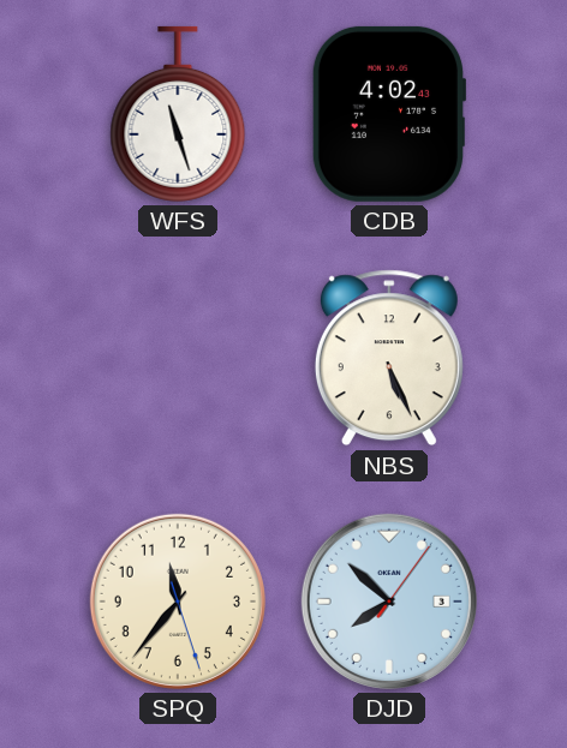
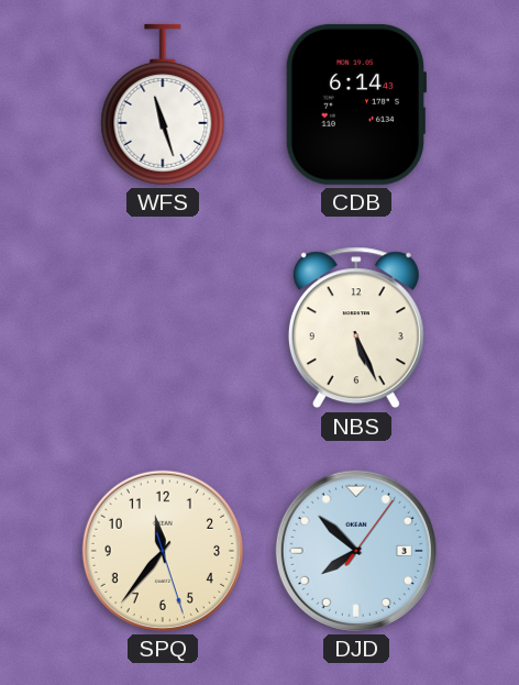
CDB: 4:02 -> 6:14 (356, 104)
